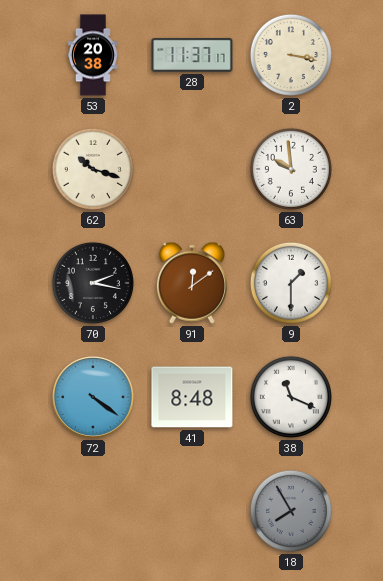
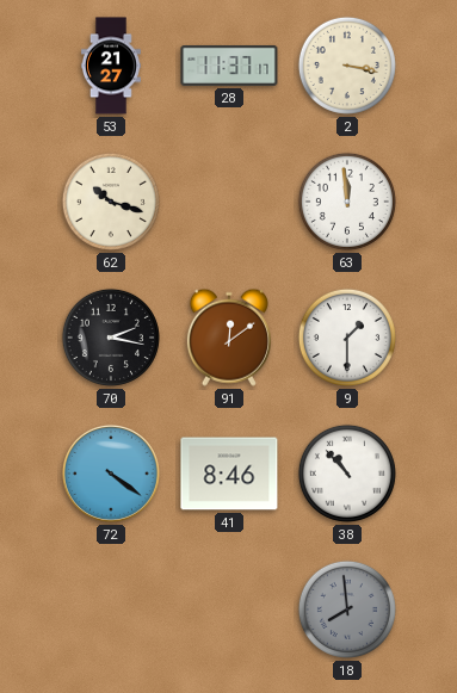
53: 20:38 -> 21:27 (111, 66)
63: 9:59 -> 11:59 (347, 202)
41: 8:48 -> 8:46 (229, 474)
38: 11:19 -> 10:53 (347, 474)
18: 7:55 -> 7:59 (347, 610)
